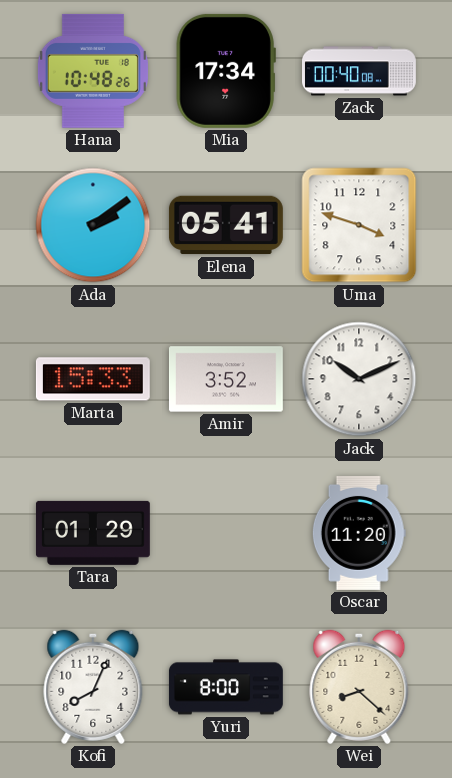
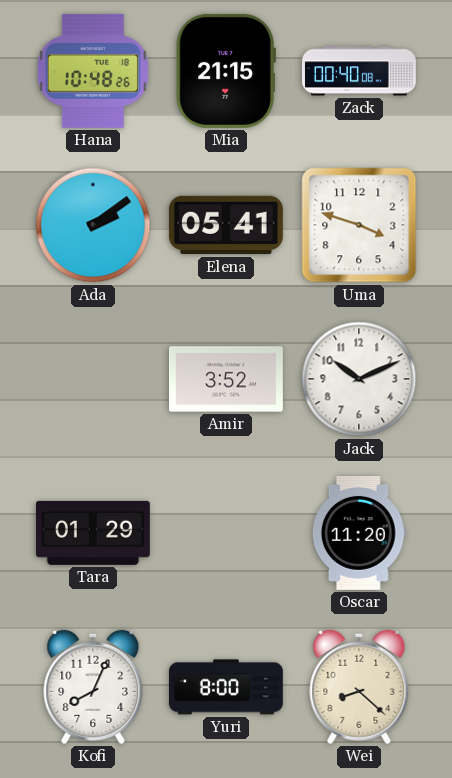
Mia: 17:34 -> 21:15 (226, 71)
Marta: 15:33 -> none (93, 379)
